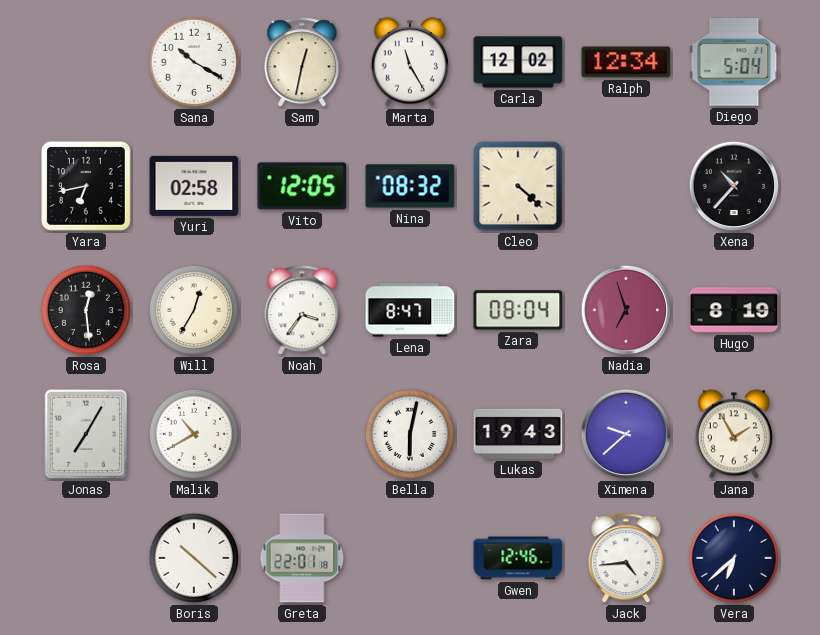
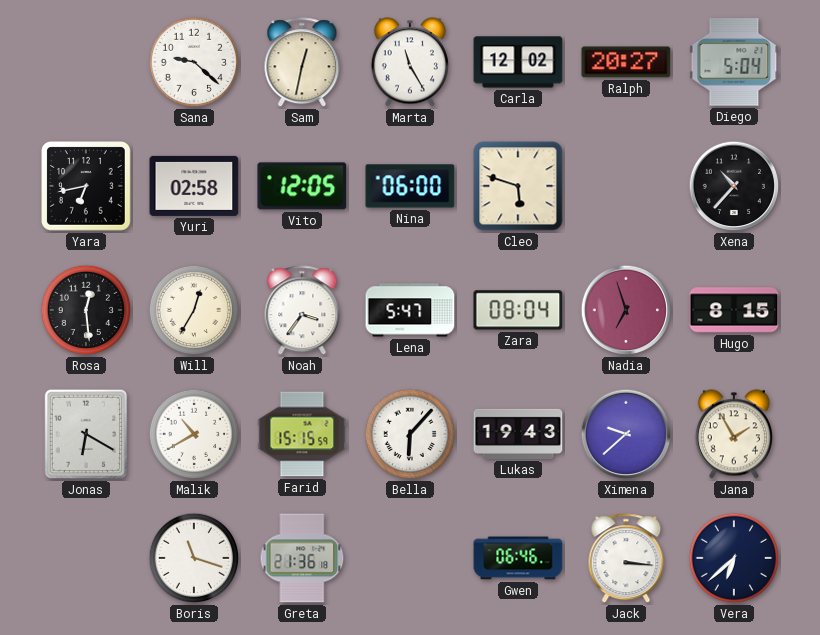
Sana: 10:20 -> 9:22 (194, 62)
Ralph: 12:34 -> 20:27 (626, 62)
Nina: 08:32 -> 06:00 (410, 186)
Cleo: 4:22 -> 5:48 (518, 186)
Lena: 8:47 -> 5:47 (410, 310)
Hugo: 8:19 -> 8:15 (734, 310)
Jonas: 7:05 -> 6:20 (86, 434)
Farid: none -> 15:15 (302, 434)
Bella: 6:02 -> 6:07 (410, 434)
Boris: 10:22 -> 11:18 (194, 558)
Greta: 22:01 -> 21:36 (302, 558)
Gwen: 12:46 -> 06:46 (518, 558)
Jack: 4:44 -> 3:16 (626, 559)
